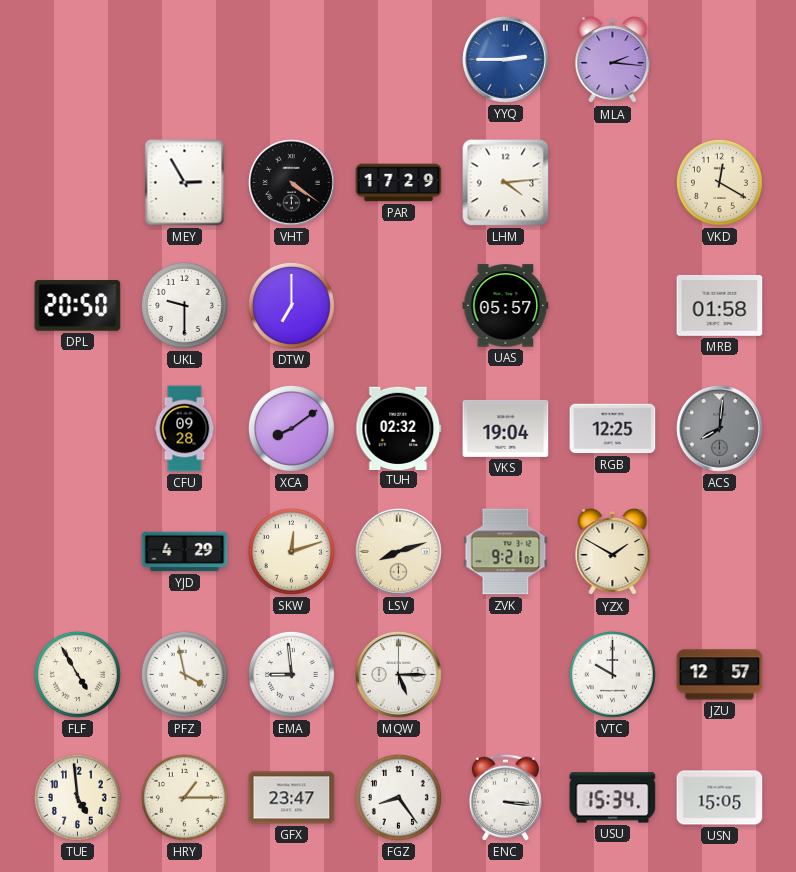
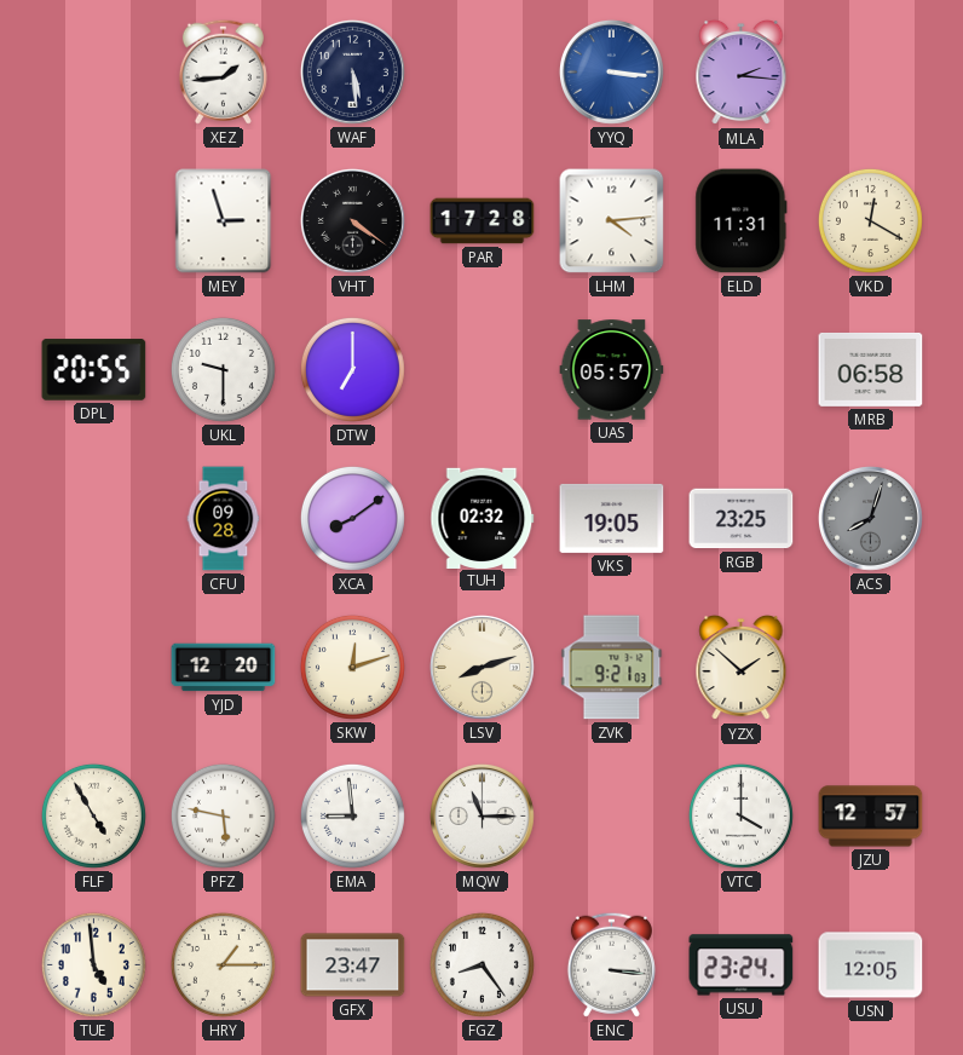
XEZ: none -> 1:44 (223, 71)
WAF: none -> 5:29 (352, 71)
YYQ: 2:45 -> 3:16 (611, 71)
MEY: 2:55 -> 2:57 (224, 221)
PAR: 17:29 -> 17:28 (483, 221)
ELD: none -> 11:31 (742, 221)
DPL: 20:50 -> 20:55 (94, 370)
MRB: 01:58 -> 06:58 (871, 369)
VKS: 19:04 -> 19:05 (612, 518)
RGB: 12:25 -> 23:25 (742, 519)
ACS: 8:01 -> 8:03 (870, 518)
YJD: 4:29 -> 12:20 (224, 668)
YZX: 1:50 -> 1:52 (742, 668)
PFZ: 3:58 -> 5:47 (223, 815)
MQW: 5:15 -> 11:15 (481, 815)
VTC: 10:00 -> 4:00 (740, 815)
USU: 15:34 -> 23:24 (742, 965)
USN: 15:05 -> 12:05 (871, 965)
